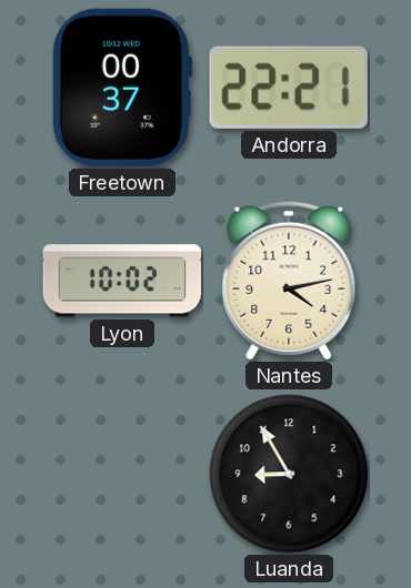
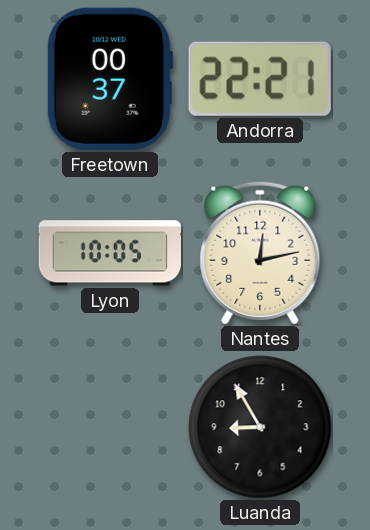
Lyon: 10:02 -> 10:05 (109, 253)
Nantes: 4:13 -> 12:13 (260, 253)
